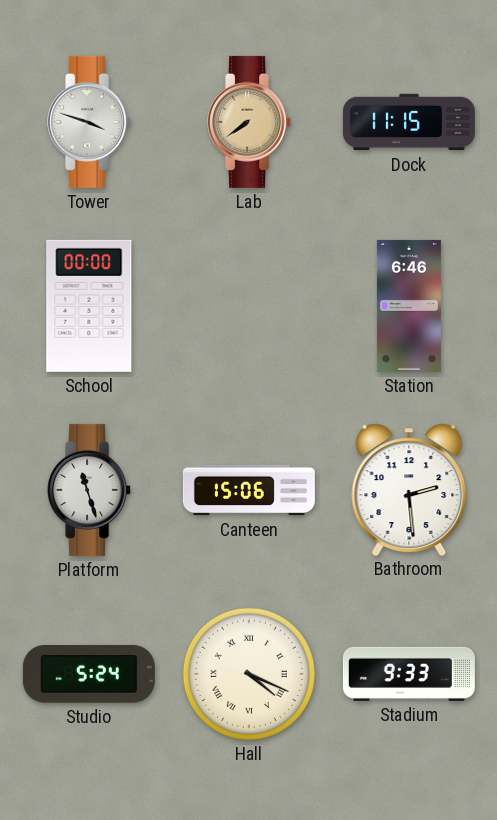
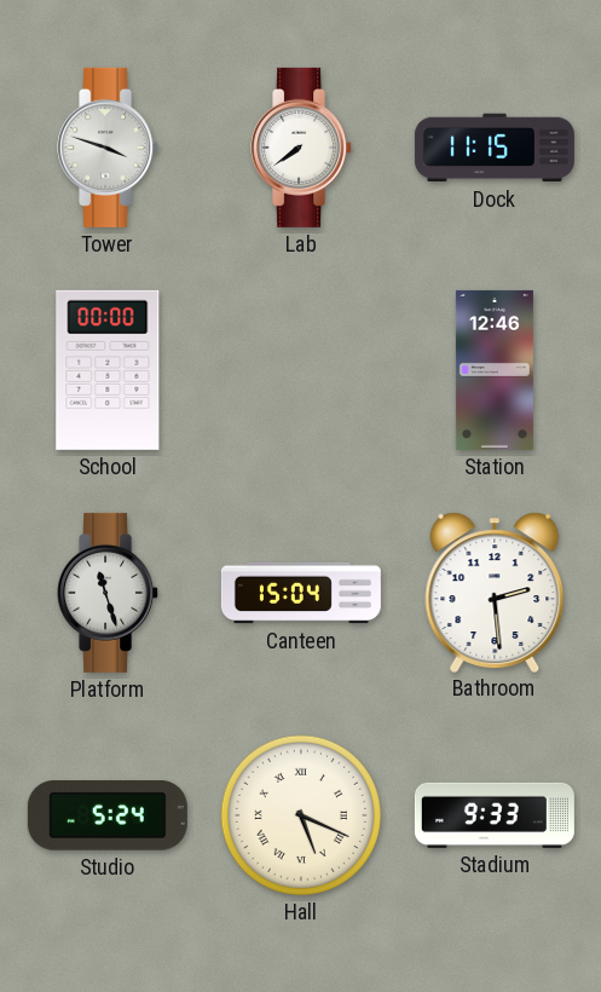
Lab dial: champagne -> white (302, 148)
Station: 6:46 -> 12:46 (495, 370)
Canteen: 15:06 -> 15:04 (301, 593)
Hall: 4:19 -> 5:19 (301, 815)
